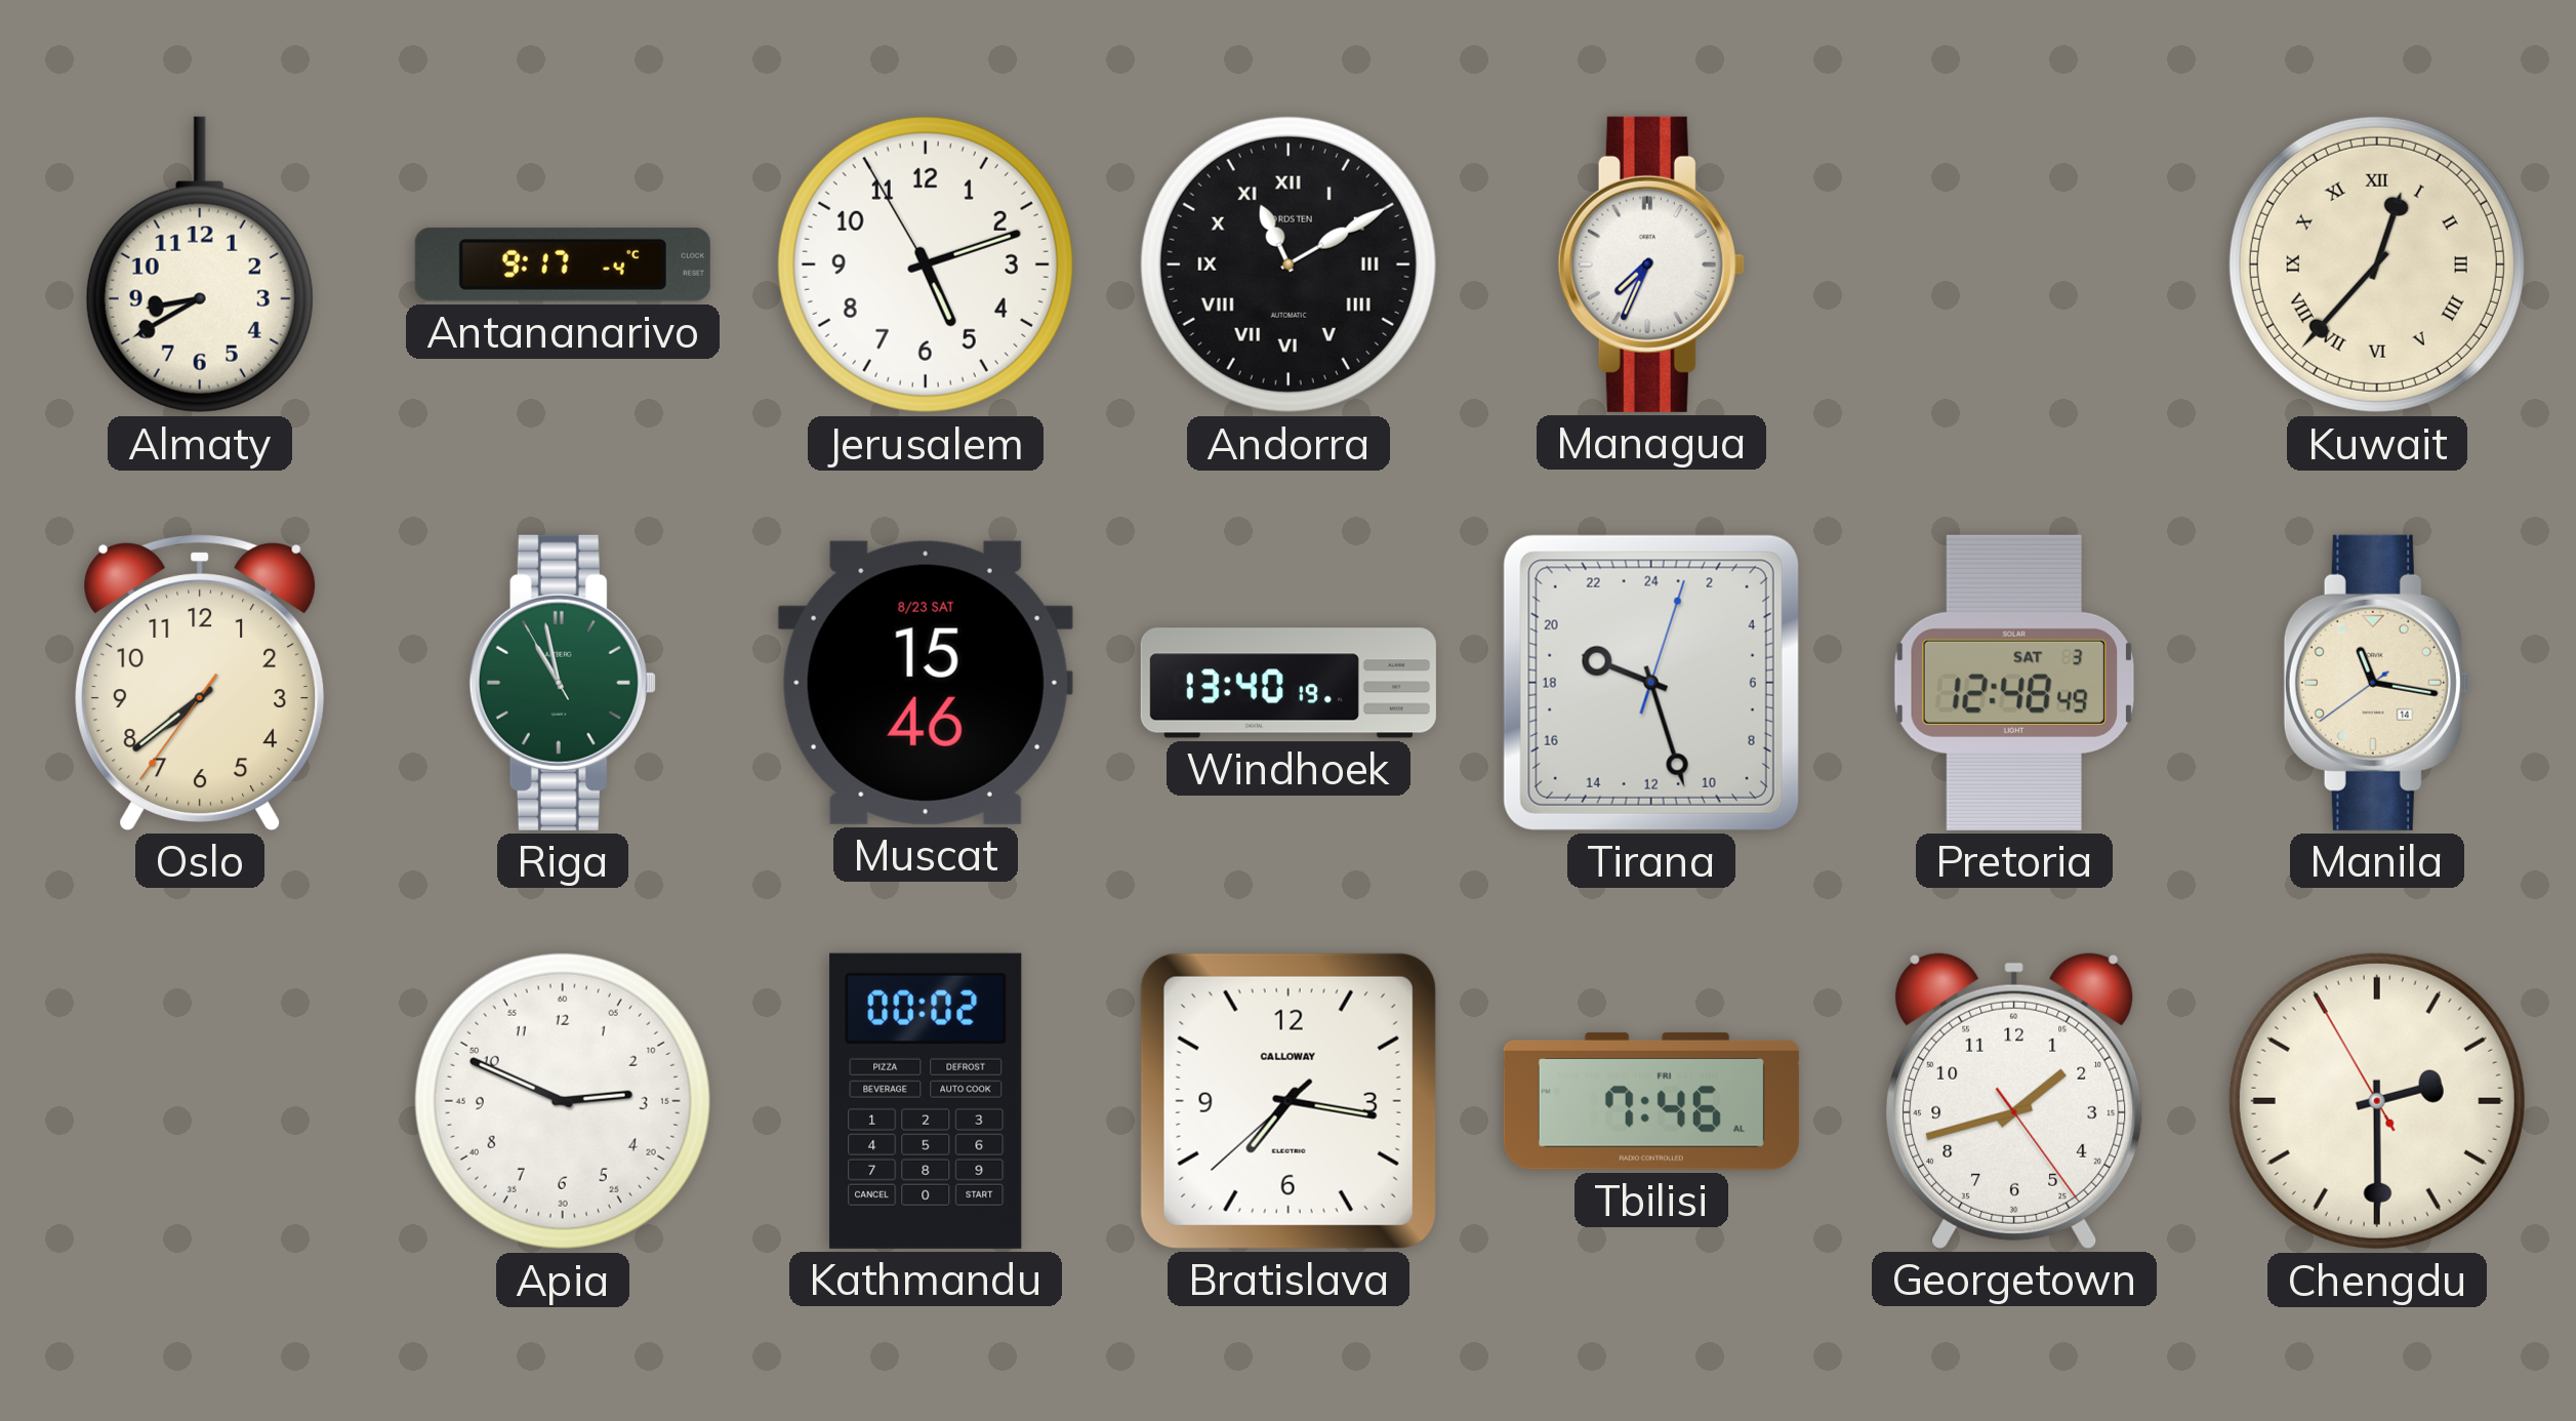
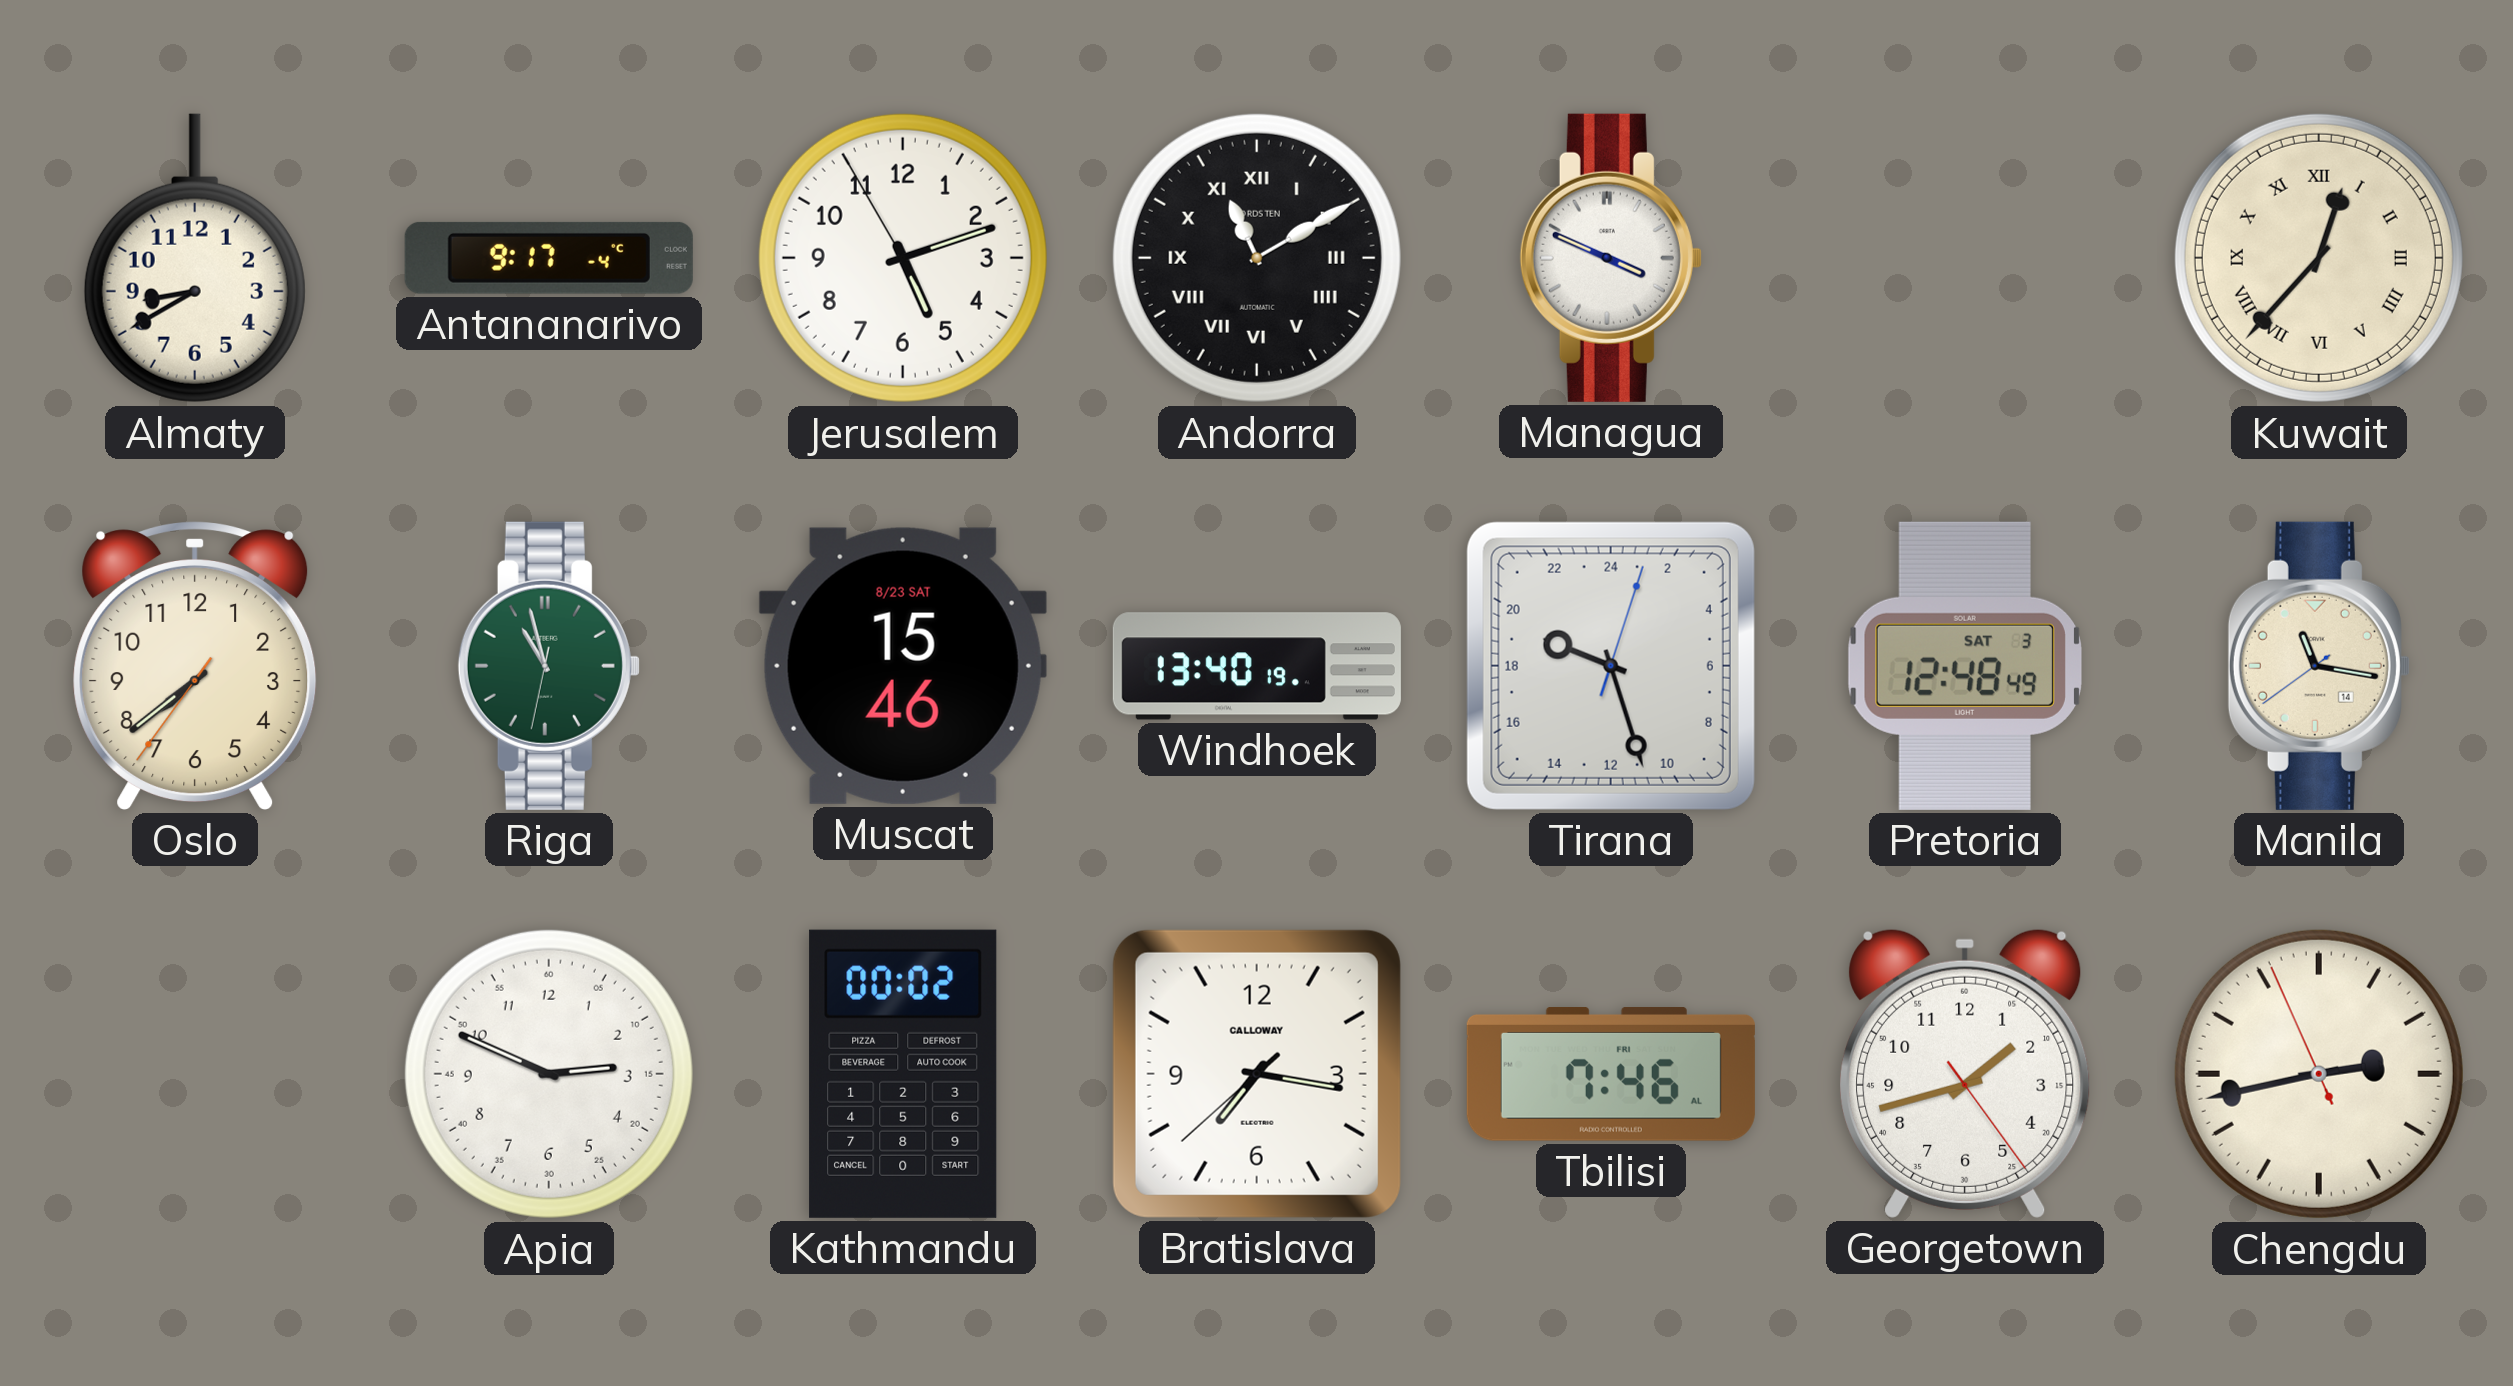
Managua: 7:34 -> 3:49 (1611, 258)
Riga: 10:57:55 -> 10:57:32 (549, 666)
Chengdu: 2:29 -> 2:42 (2319, 1074)
